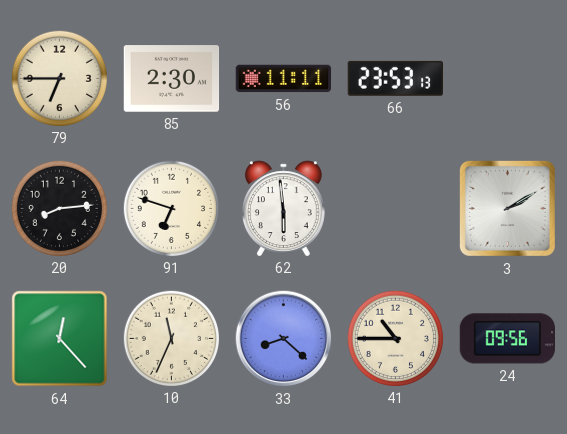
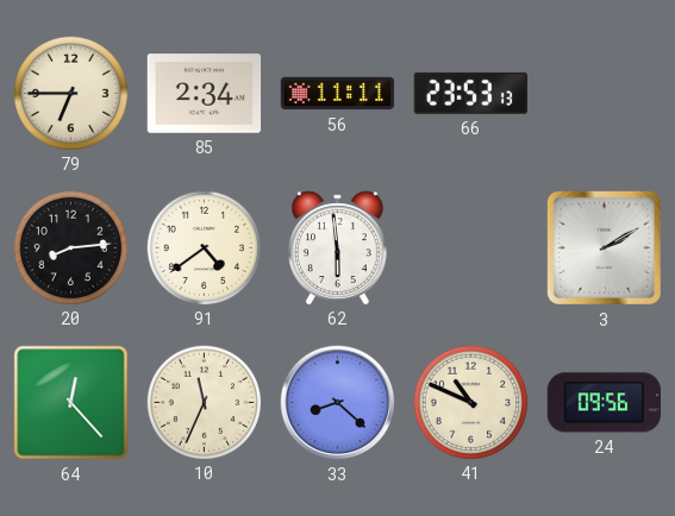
85: 2:30 -> 2:34 (205, 94)
91: 6:48 -> 4:39 (204, 247)
41: 10:45 -> 10:49 (470, 402)
